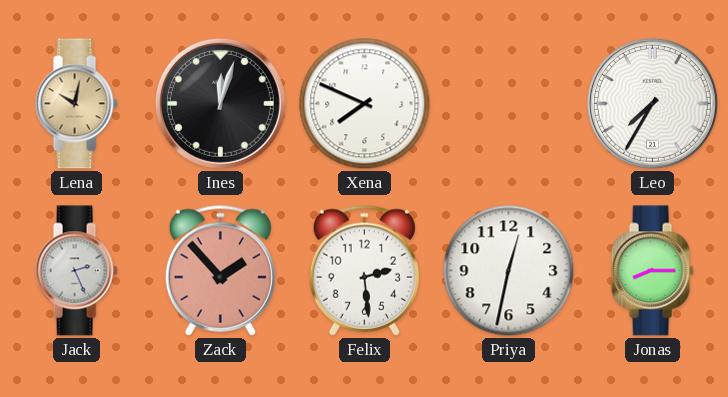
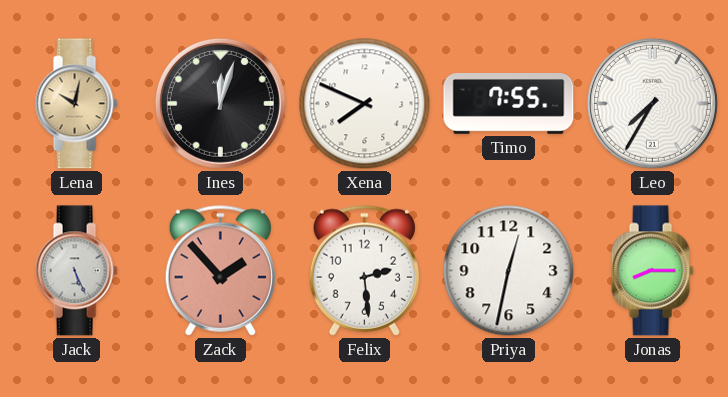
Timo: none -> 7:55 (509, 103)
Jack: 2:26 -> 5:26 (76, 271)
